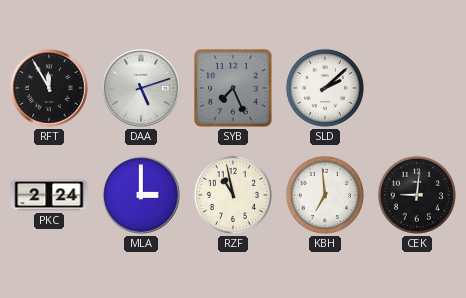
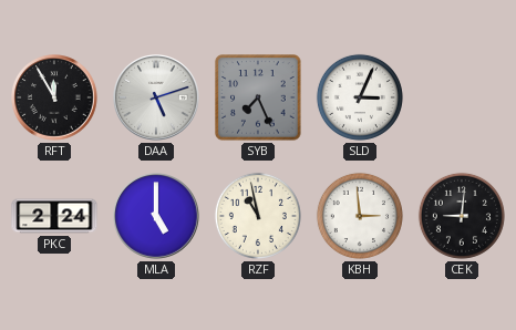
SLD: 2:08 -> 3:04 (360, 97)
MLA: 3:00 -> 5:00 (157, 217)
KBH: 6:59 -> 2:59 (360, 216)
